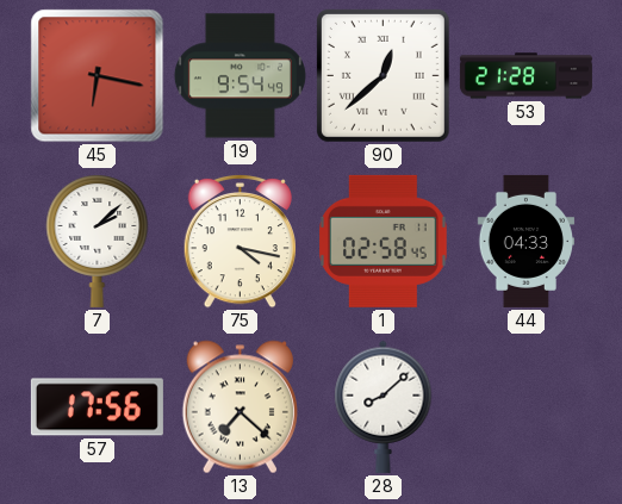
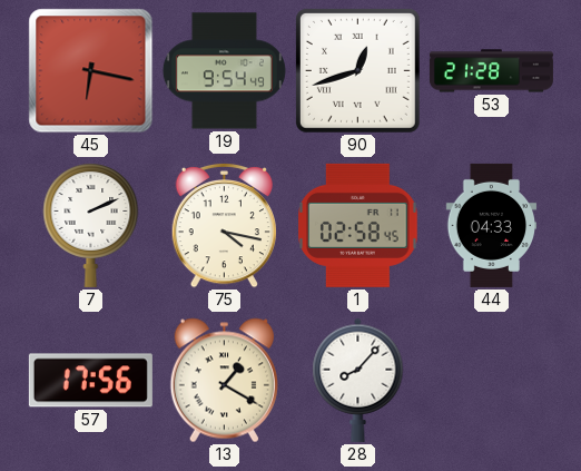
90: 12:38 -> 12:42 (357, 70)
7: 2:08 -> 2:11 (91, 225)
13: 7:22 -> 1:20 (224, 381)
28: 8:08 -> 8:07 (358, 380)
